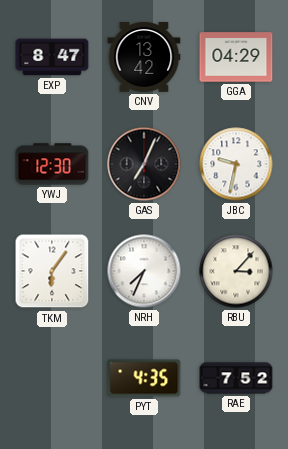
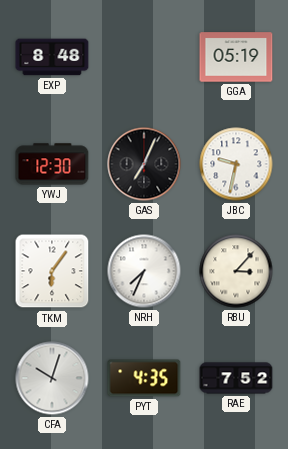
EXP: 8:47 -> 8:48 (52, 57)
CNV: 13:42 -> none (144, 57)
GGA: 04:29 -> 05:19 (236, 57)
CFA: none -> 10:03 (52, 378)
